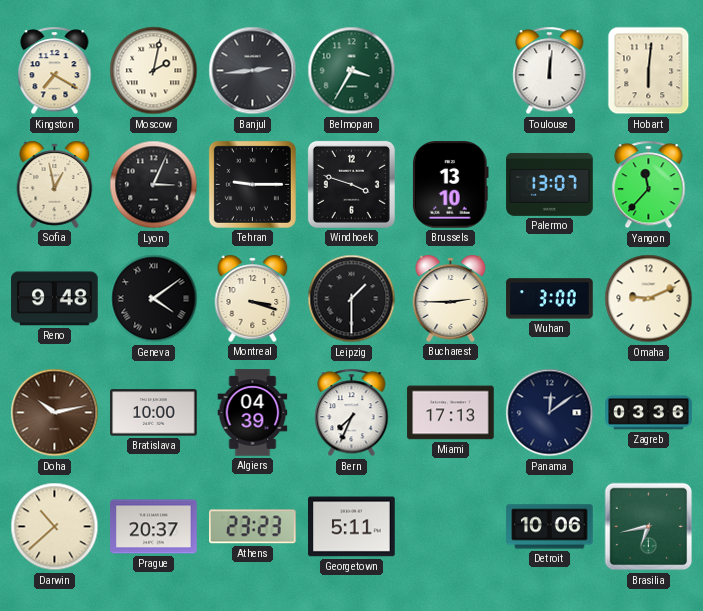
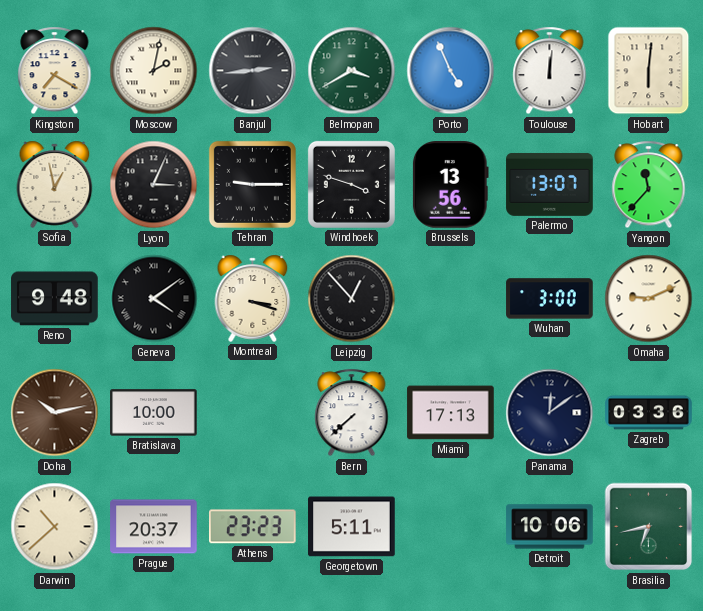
Belmopan: 3:35 -> 3:40 (352, 71)
Porto: none -> 4:56 (451, 71)
Brussels: 13:10 -> 13:56 (450, 185)
Leipzig: 1:30 -> 12:53 (352, 299)
Bucharest: 2:45 -> none (451, 298)
Algiers: 04:39 -> none (253, 413)
Bern: 7:34 -> 7:38 (352, 413)
